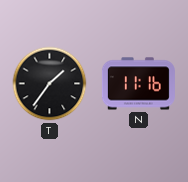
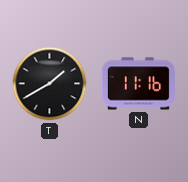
T: 1:36 -> 1:40 (50, 84)
